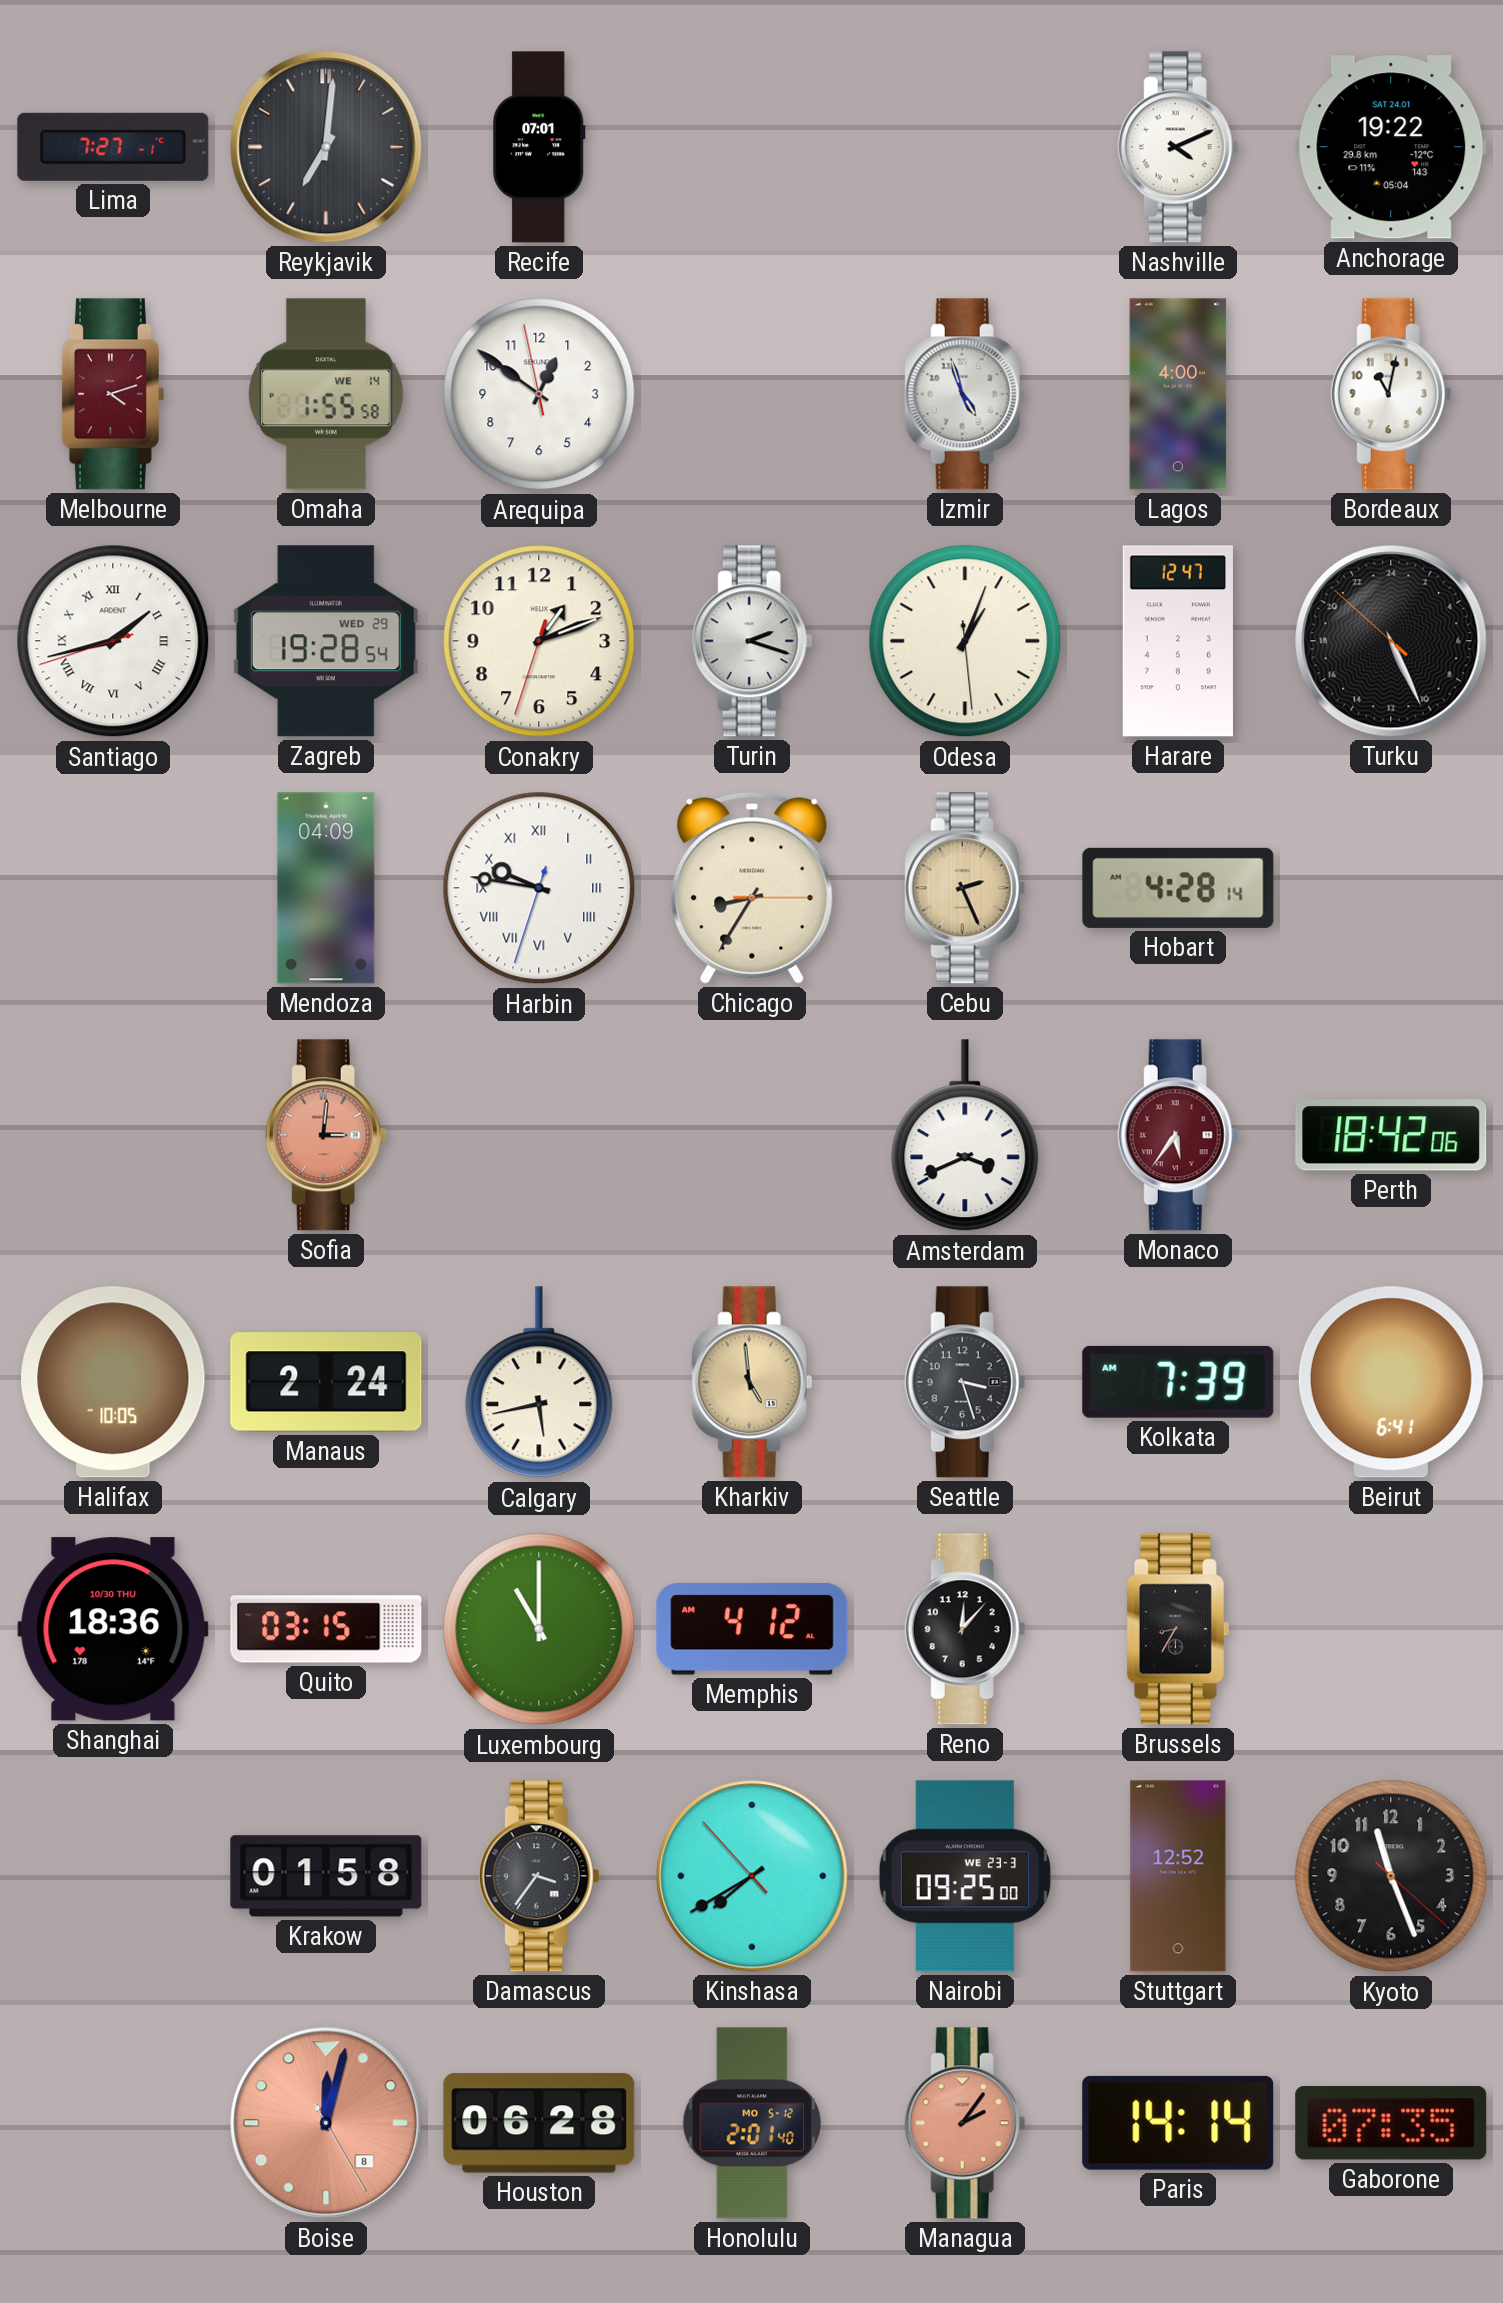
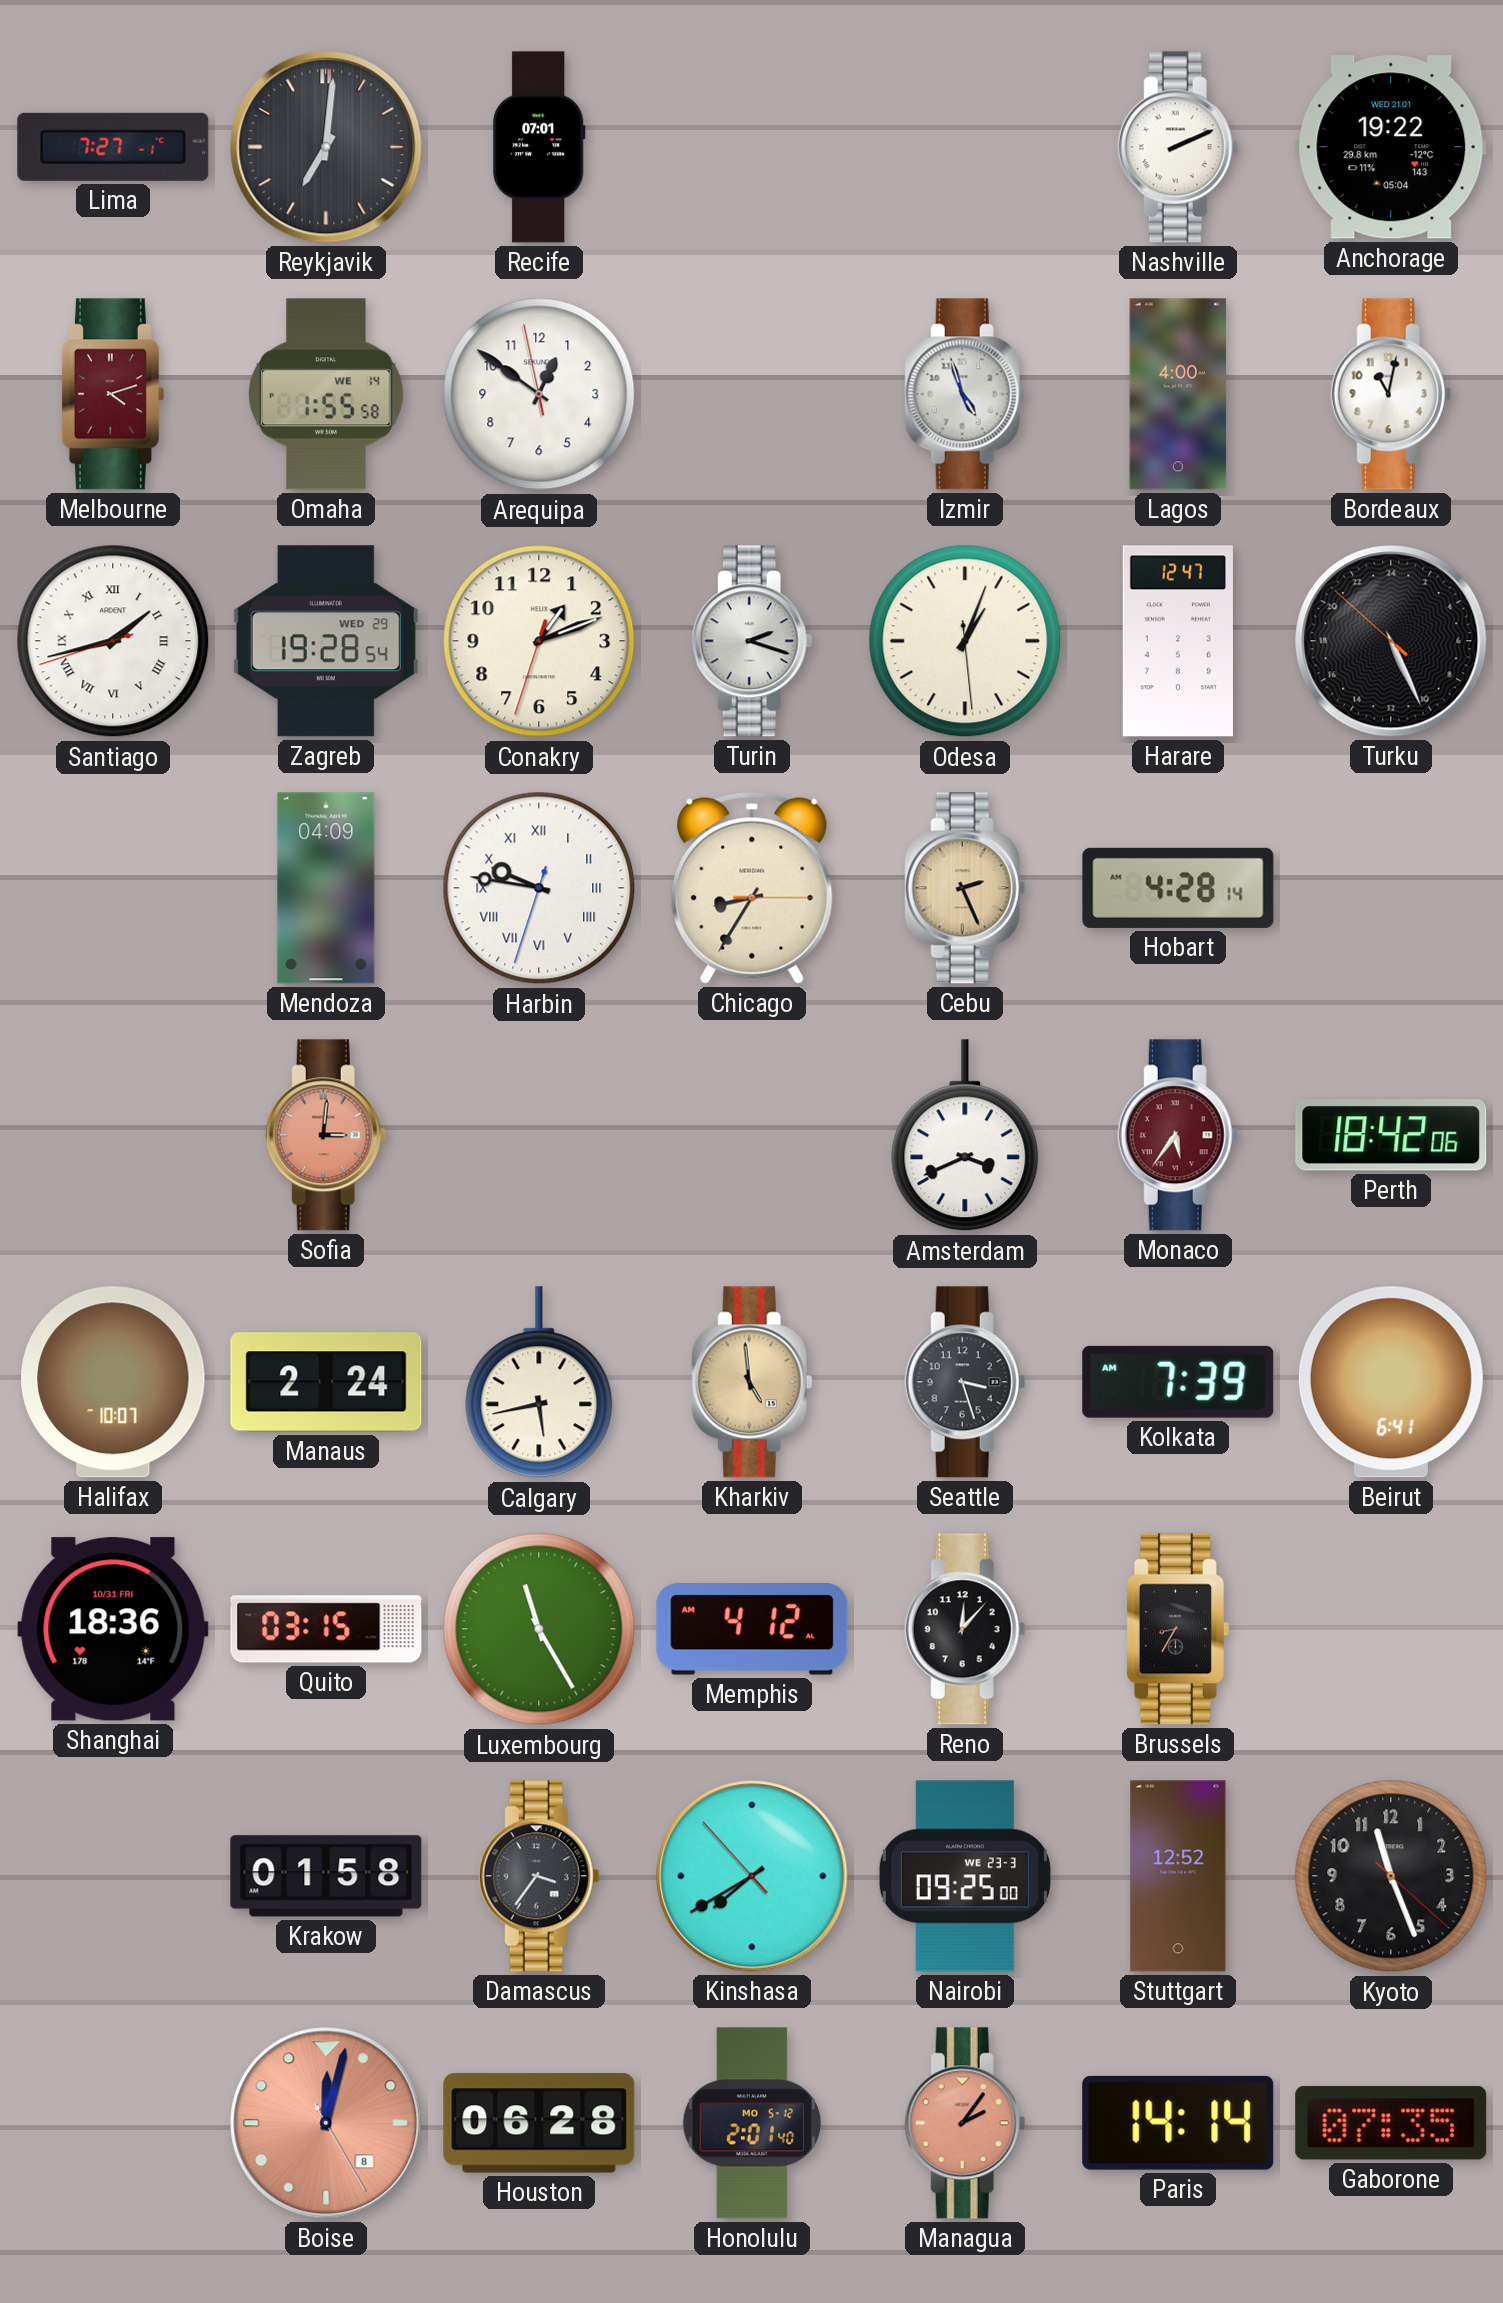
Nashville: 4:11 -> 2:11 (1178, 147)
Anchorage date: SAT 24.01 -> WED 21.01 (1391, 147)
Halifax: 10:05 -> 10:07 (113, 1382)
Shanghai date: 10/30 THU -> 10/31 FRI (113, 1629)
Luxembourg: 11:00 -> 11:25 (539, 1629)
